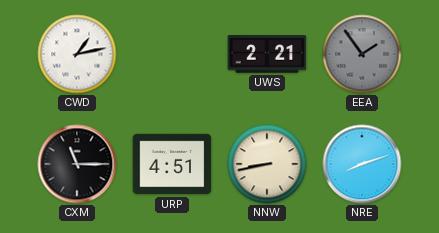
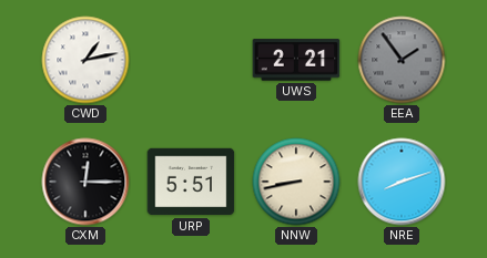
CXM: 11:15 -> 12:15 (85, 182)
URP: 4:51 -> 5:51 (191, 182)
